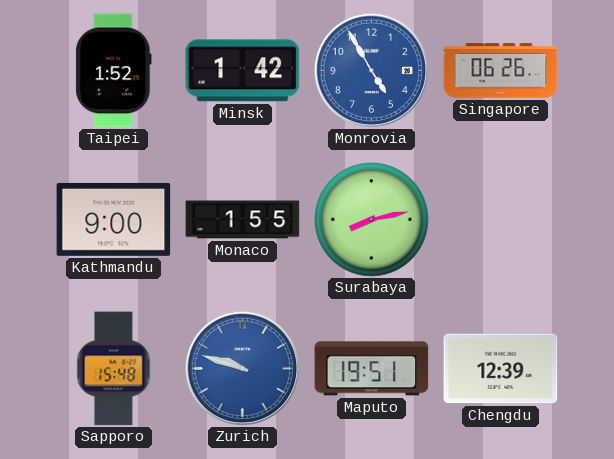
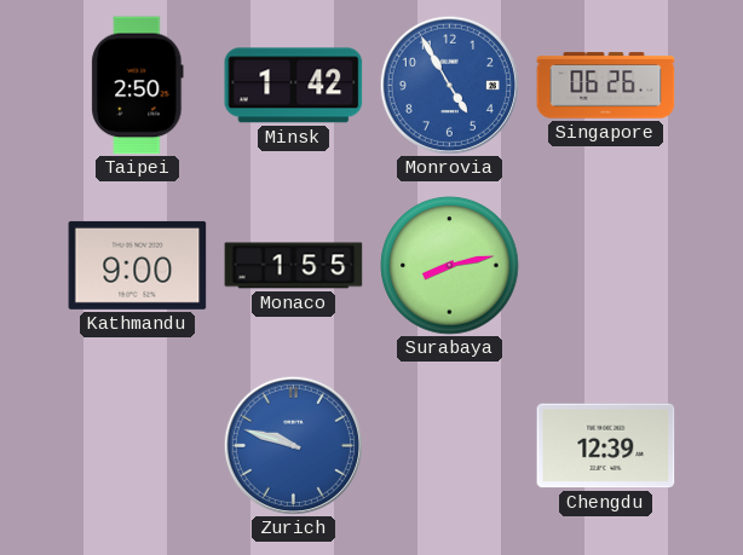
Taipei: 1:52 -> 2:50 (138, 86)
Sapporo: 15:48 -> none (114, 369)
Maputo: 19:51 -> none (372, 369)
